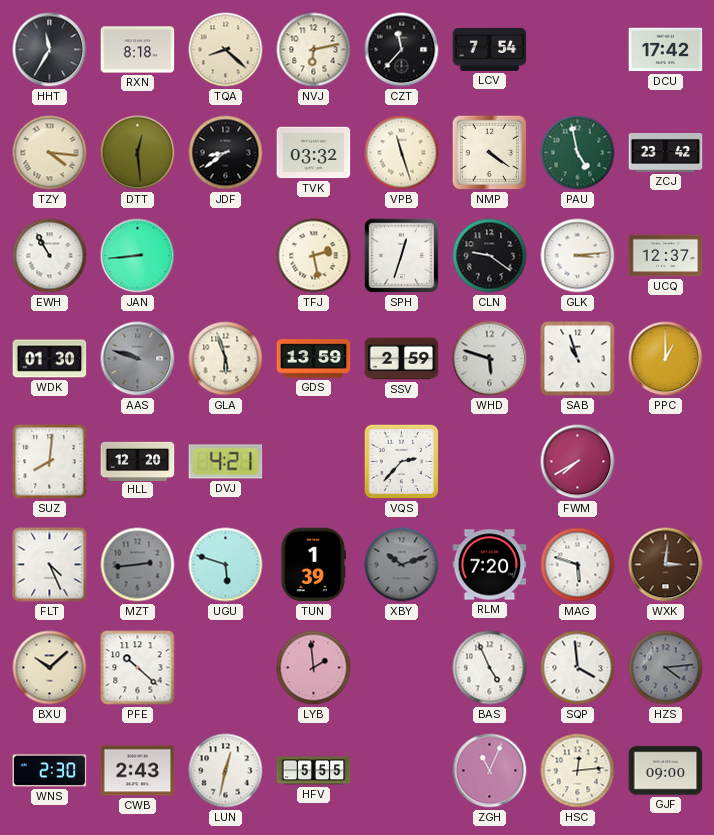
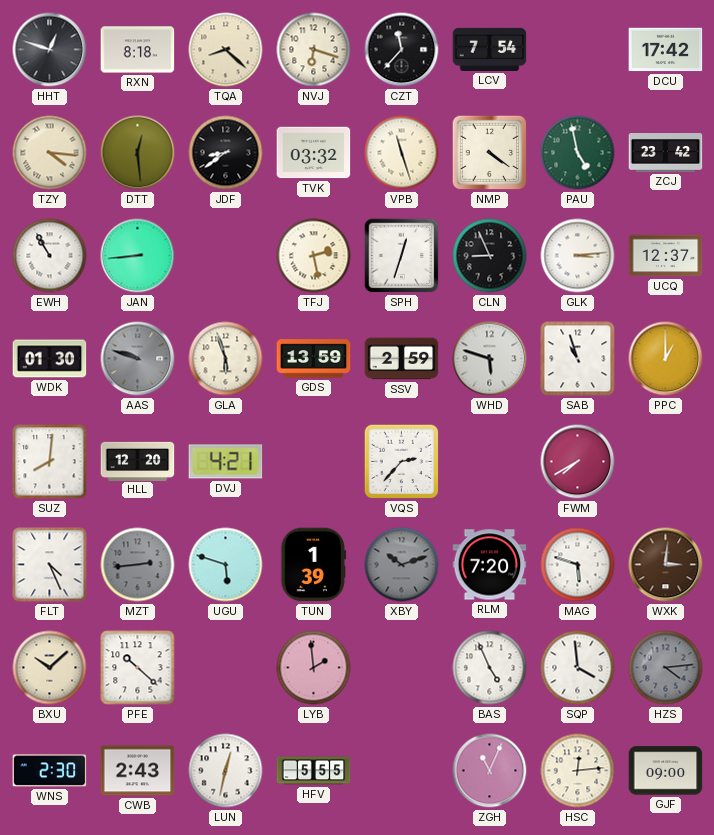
HHT: 11:35 -> 12:48 (50, 50)
NVJ: 6:13 -> 6:18 (314, 50)
CLN: 9:21 -> 8:56 (490, 256)
